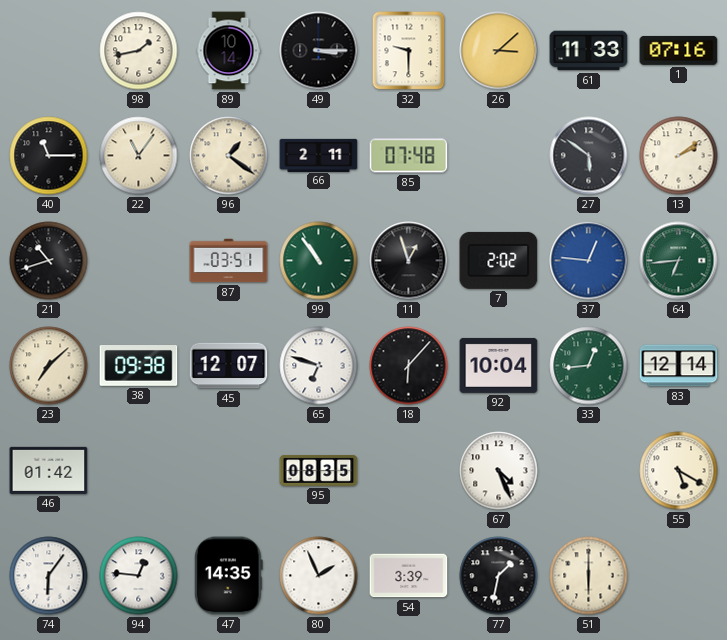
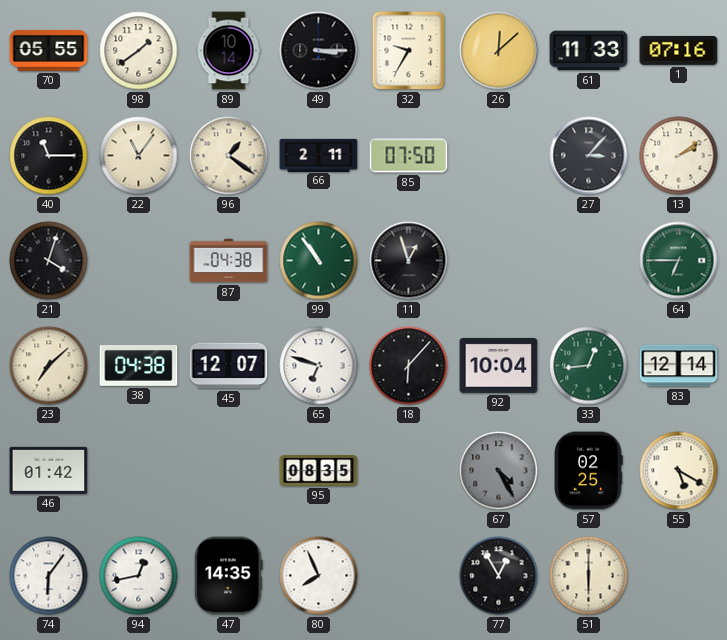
70: none -> 05:55 (49, 50)
98: 1:43 -> 1:39 (139, 51)
32: 9:30 -> 9:35 (409, 51)
26: 3:08 -> 12:08 (499, 51)
85: 07:48 -> 07:50 (409, 156)
27: 5:51 -> 3:07 (589, 156)
21: 10:42 -> 4:03 (49, 261)
87: 03:51 -> 04:38 (229, 261)
7: 2:02 -> none (499, 260)
37: 12:46 -> none (589, 261)
64: 6:44 -> 6:45 (679, 261)
38: 09:38 -> 04:38 (139, 366)
67: 4:26 -> 4:25 (499, 471)
67 dial: white -> grey (499, 471)
57: none -> 02:25 (589, 471)
94: 12:46 -> 12:43 (139, 576)
80: 1:56 -> 7:56 (319, 576)
54: 3:39 -> none (409, 576)
77: 1:32 -> 12:55 (499, 576)
